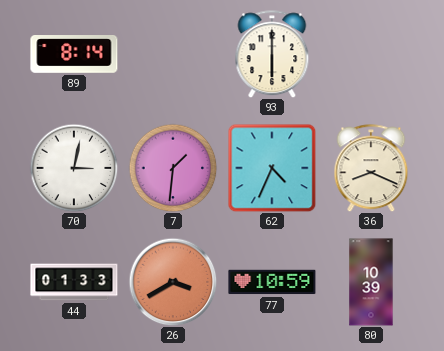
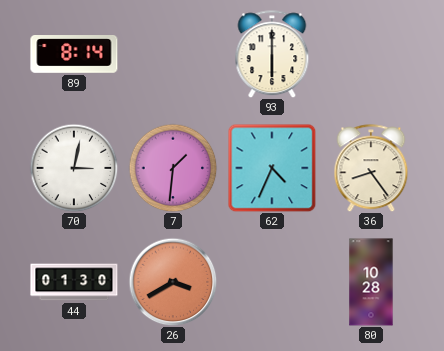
36: 8:19 -> 8:24 (371, 168)
44: 01:33 -> 01:30 (74, 282)
77: 10:59 -> none (272, 282)
80: 10:39 -> 10:28 (371, 282)
